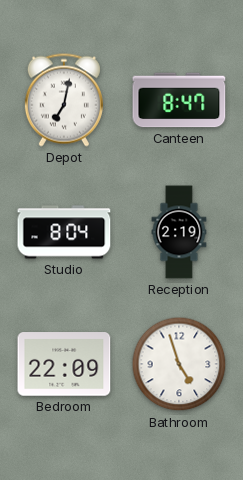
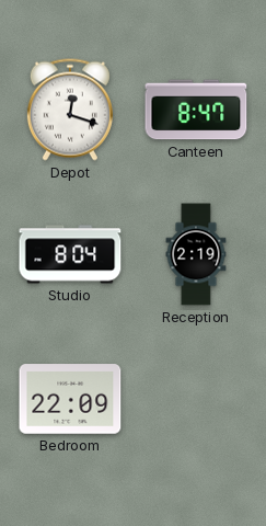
Depot: 7:02 -> 12:18 (70, 110)
Bathroom: 4:57 -> none (179, 364)
